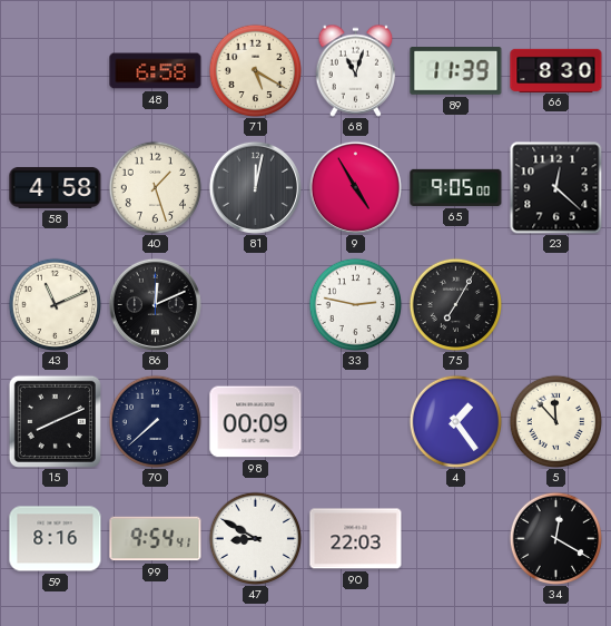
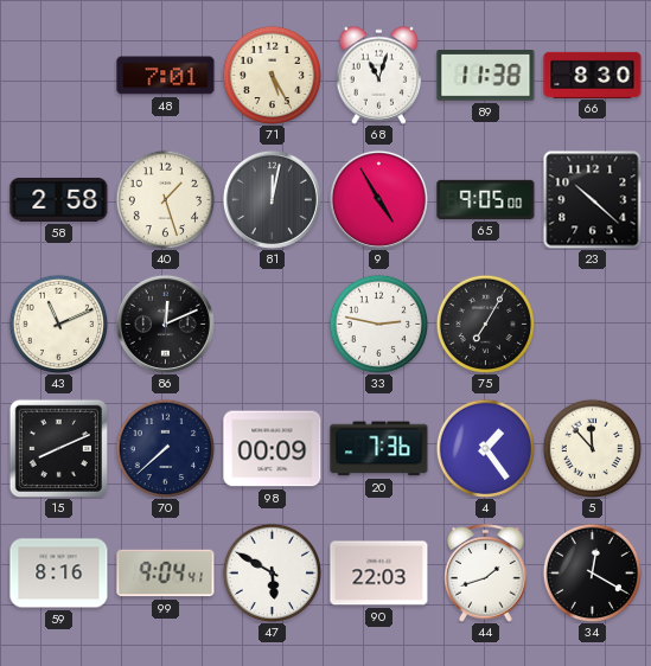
48: 6:58 -> 7:01 (166, 76)
71: 5:20 -> 5:25 (272, 75)
89: 11:39 -> 11:38 (486, 76)
58: 4:58 -> 2:58 (59, 199)
23: 12:22 -> 10:22 (592, 200)
20: none -> 7:36 (379, 449)
99: 9:54 -> 9:04 (166, 574)
47: 8:50 -> 5:50 (272, 572)
44: none -> 1:42 (486, 574)
